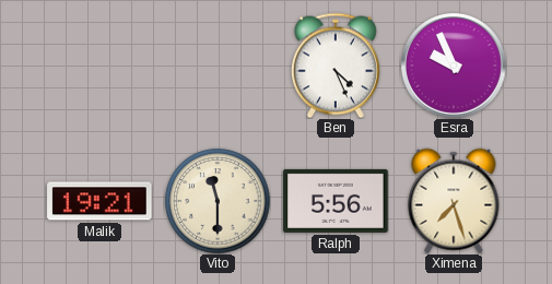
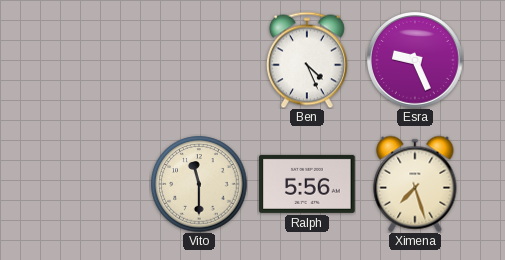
Esra: 9:56 -> 9:26 (416, 61)
Malik: 19:21 -> none (99, 201)
